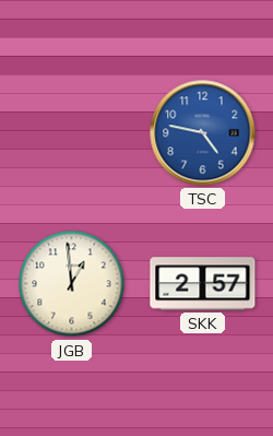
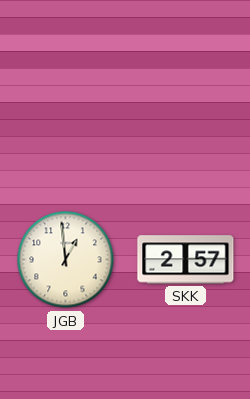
TSC: 4:47 -> none (203, 133)
